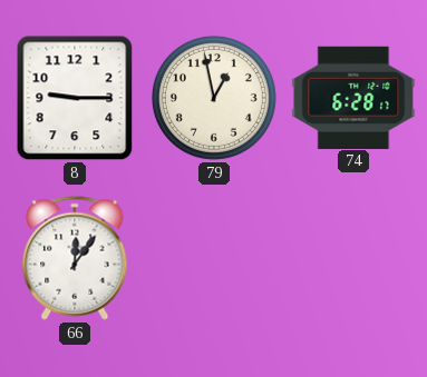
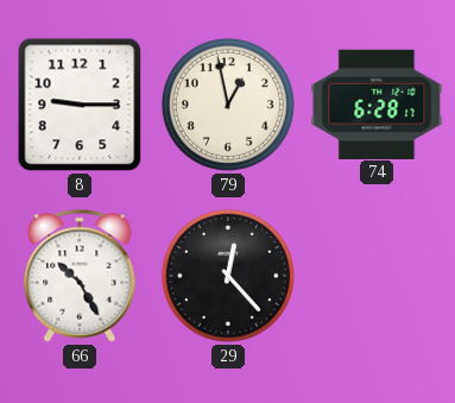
66: 12:06 -> 10:25 (80, 276)
29: none -> 12:23 (228, 276)
